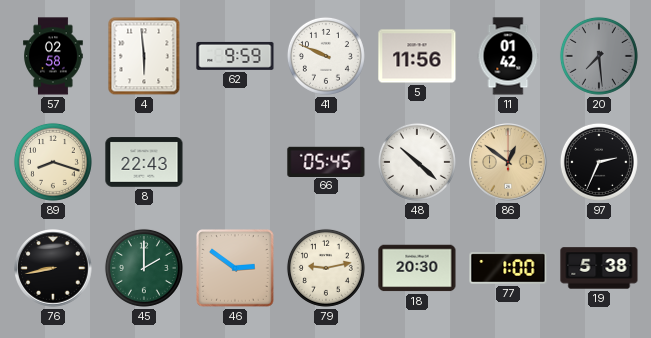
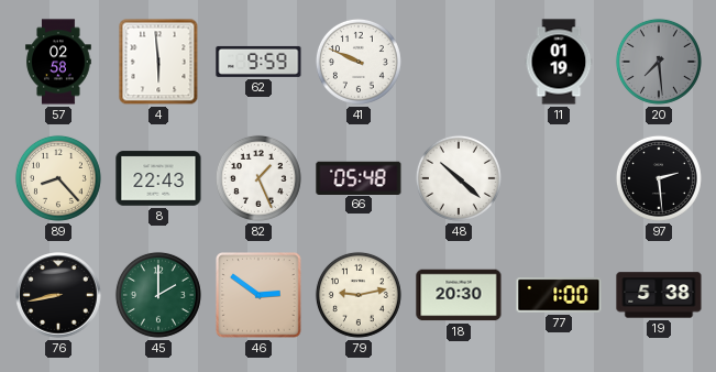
5: 11:56 -> none (417, 56)
11: 01:42 -> 01:19 (559, 62)
89: 8:18 -> 8:23 (58, 178)
82: none -> 1:26 (258, 178)
66: 05:45 -> 05:48 (359, 177)
86: 12:51 -> none (508, 162)
97: 2:34 -> 2:29 (659, 178)
